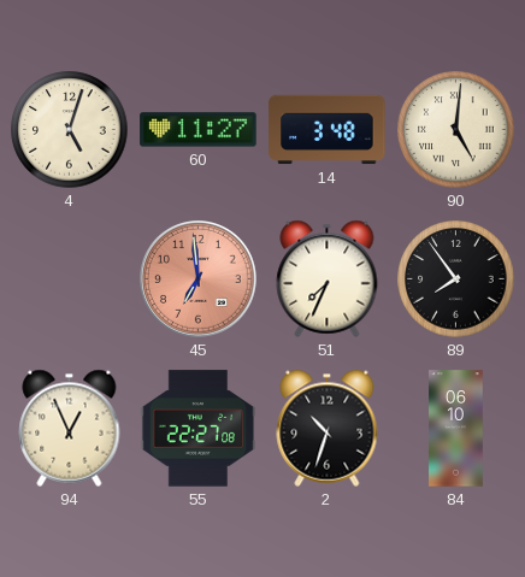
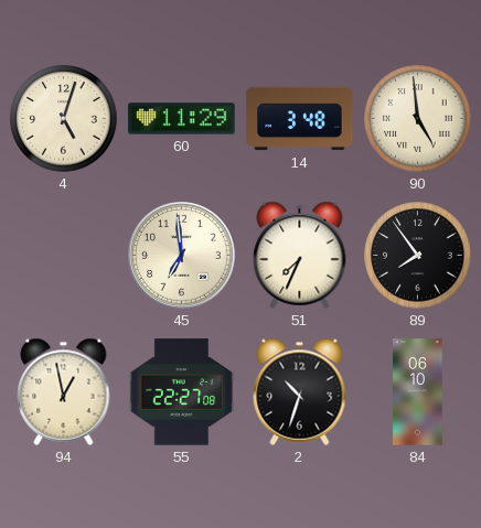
60: 11:27 -> 11:29 (182, 119)
90: 5:01 -> 4:59 (418, 119)
45 dial: salmon -> cream (182, 256)
94: 12:56 -> 12:58 (64, 391)
